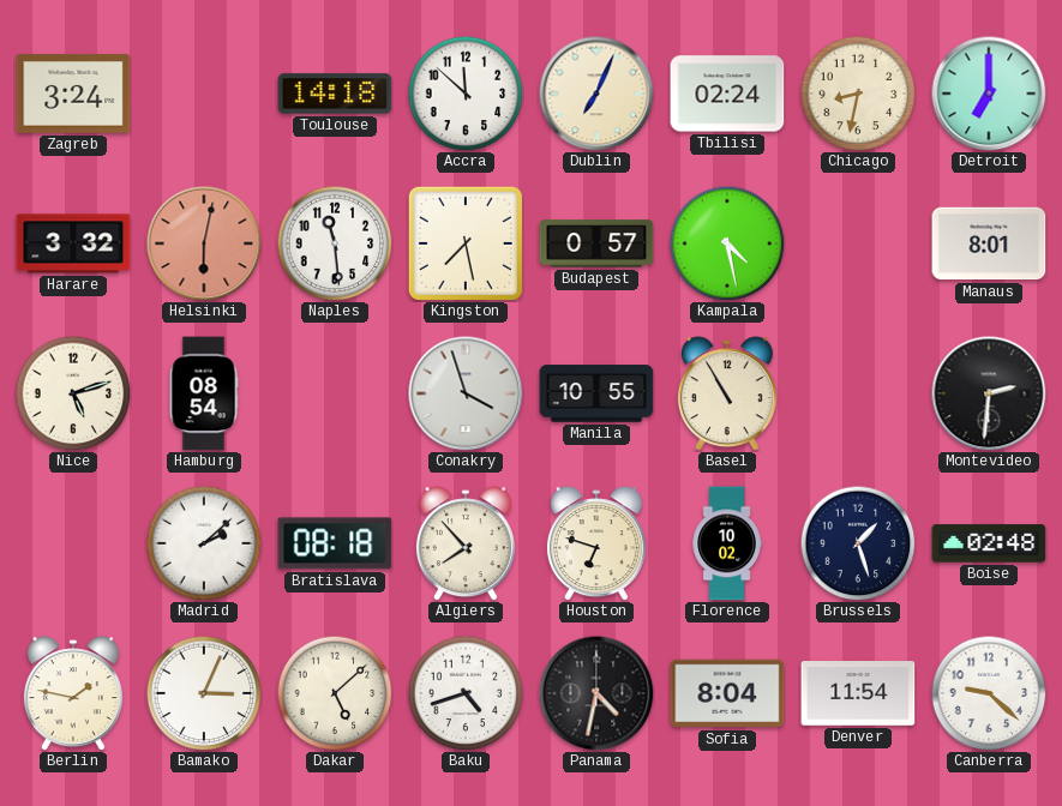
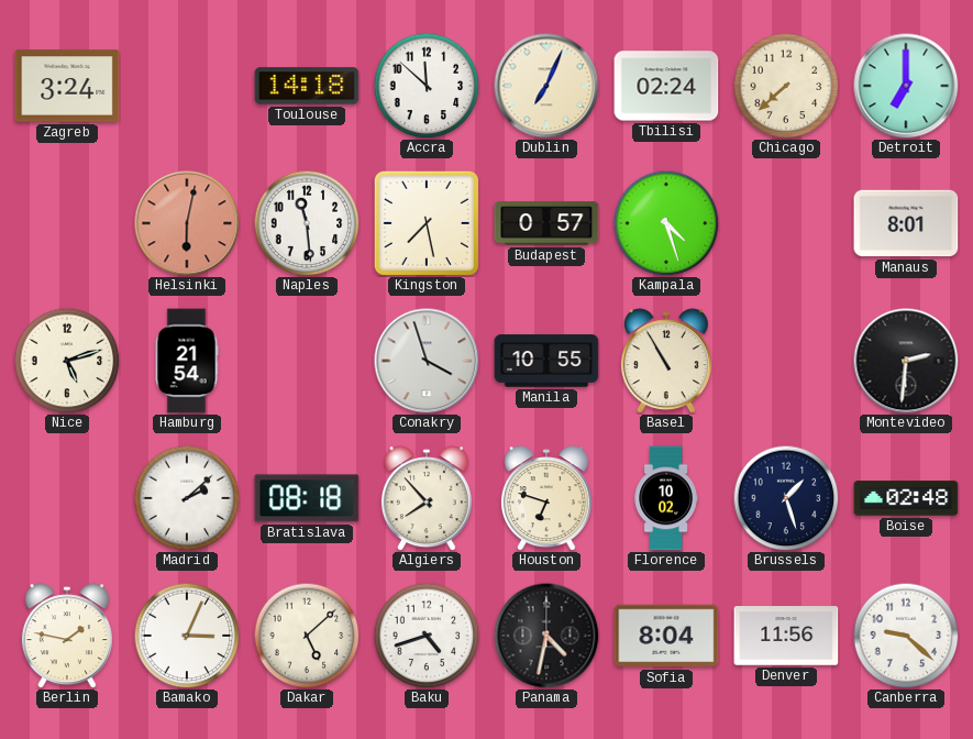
Chicago: 8:32 -> 7:38 (786, 86)
Harare: 3:32 -> none (73, 243)
Kampala: 4:28 -> 4:27 (666, 223)
Hamburg: 08:54 -> 21:54 (187, 361)
Denver: 11:54 -> 11:56 (786, 636)
